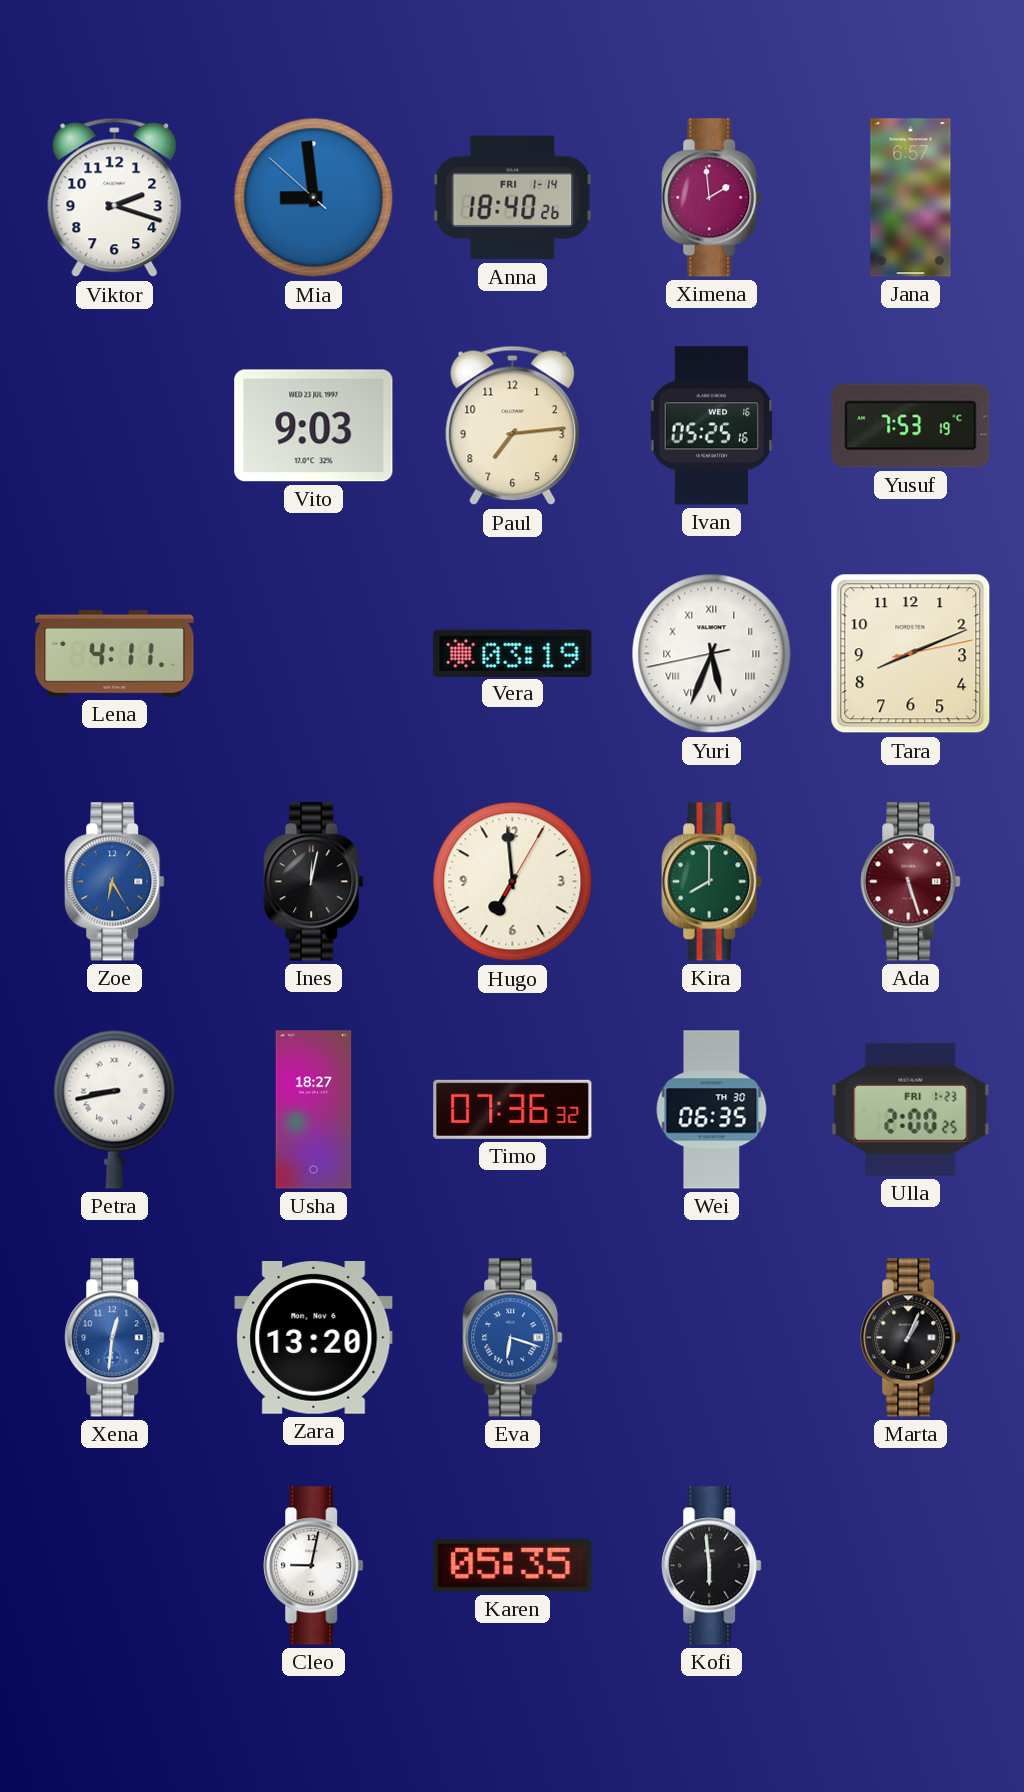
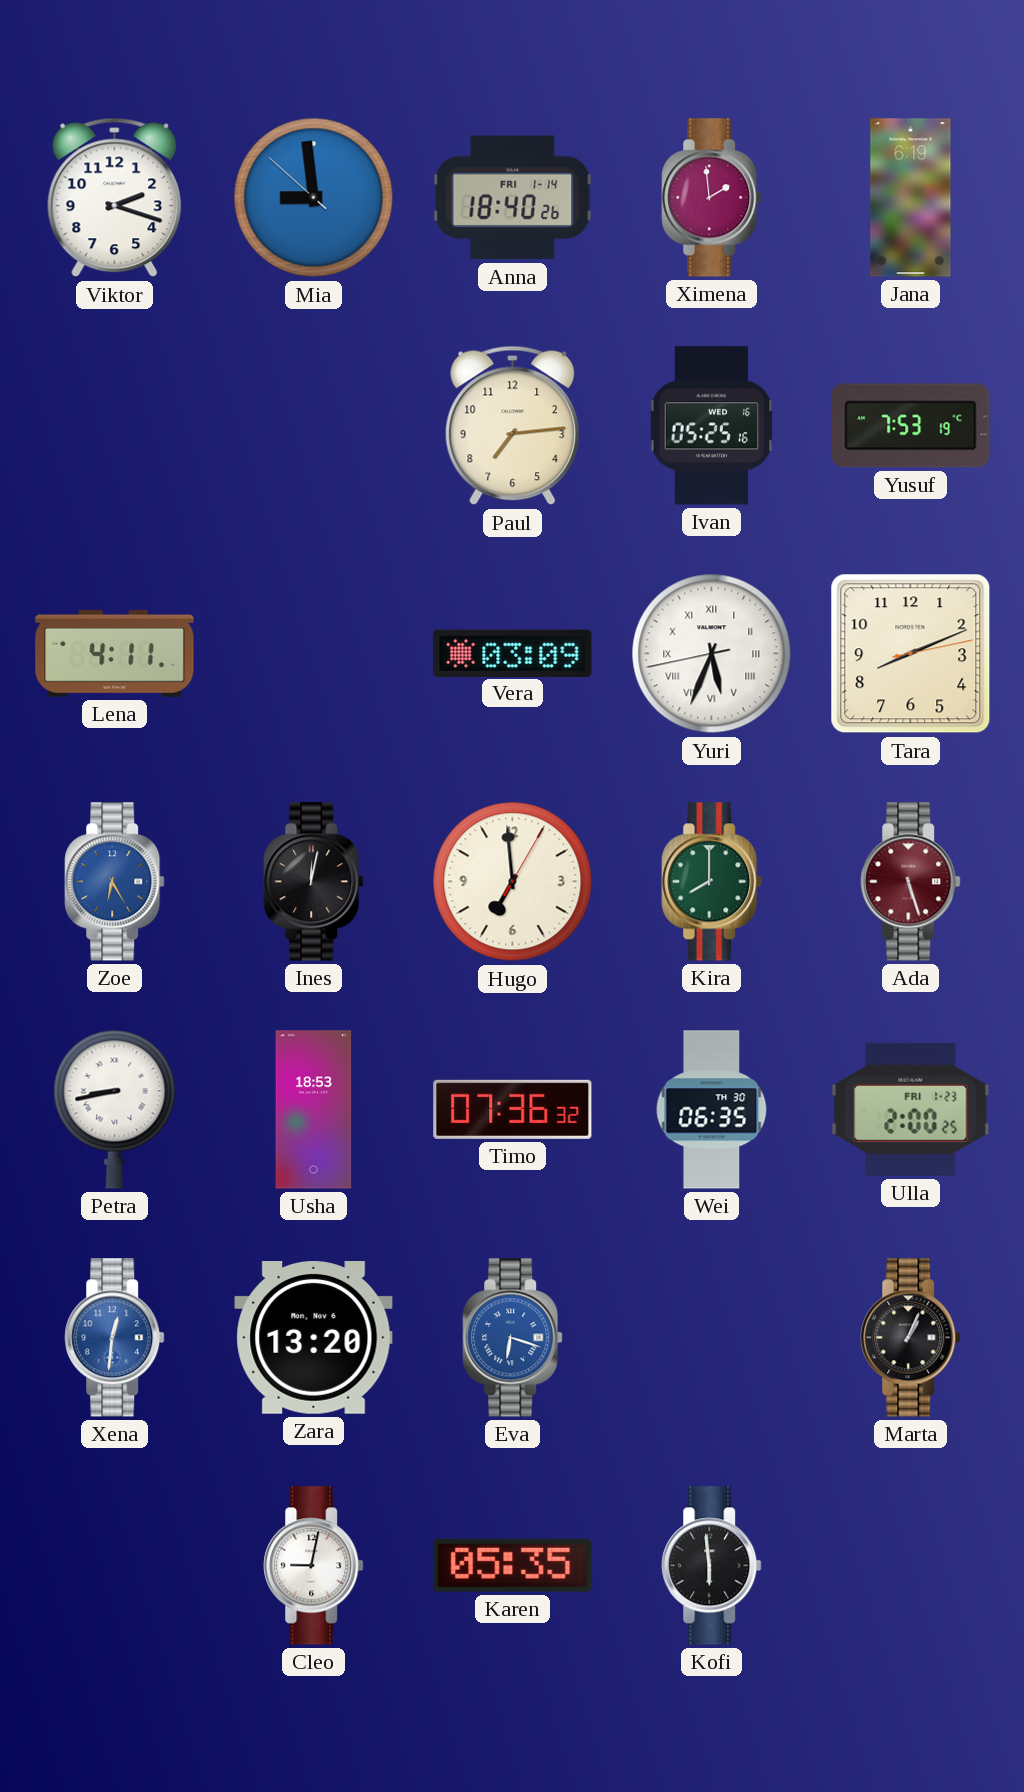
Jana: 6:57 -> 6:19 (911, 198)
Vito: 9:03 -> none (314, 426)
Vera: 03:19 -> 03:09 (513, 653)
Usha: 18:27 -> 18:53 (314, 1110)
